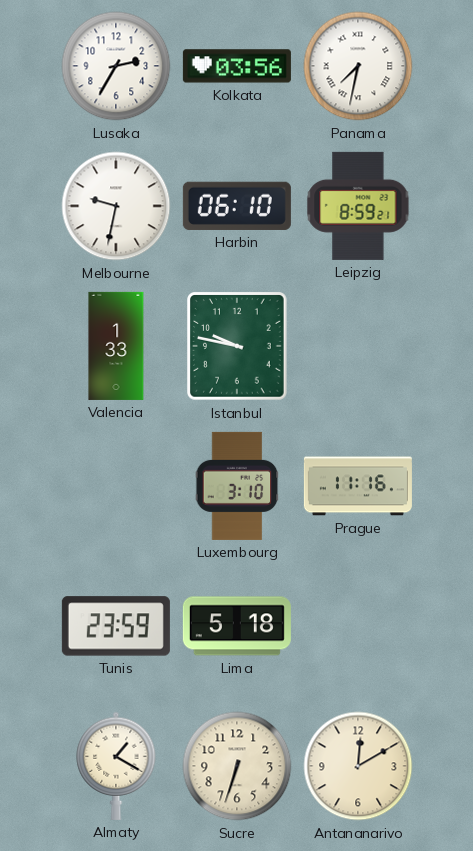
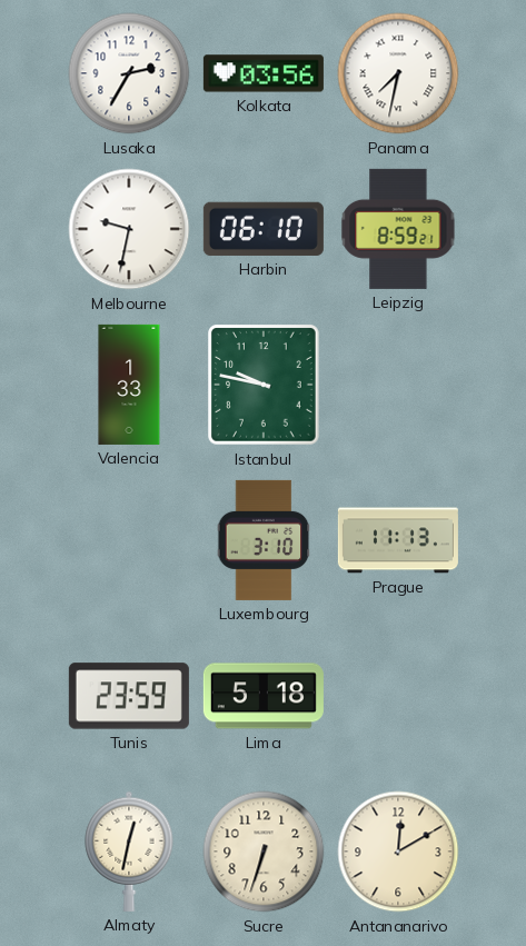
Prague: 11:16 -> 11:13 (398, 540)
Almaty: 1:20 -> 12:32 (129, 852)
